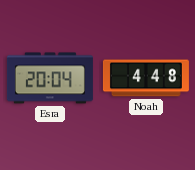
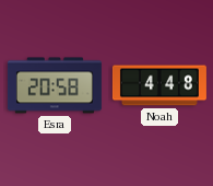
Esra: 20:04 -> 20:58 (55, 85)
